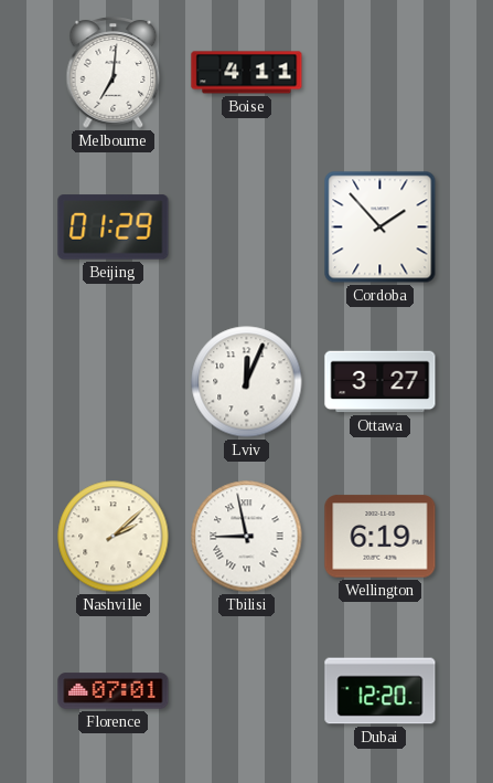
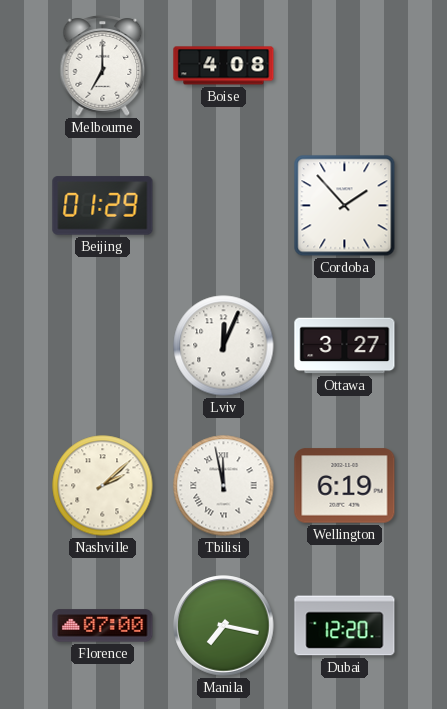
Melbourne: 7:01 -> 7:00 (103, 66)
Boise: 4:11 -> 4:08 (224, 66)
Tbilisi: 8:58 -> 11:58 (224, 486)
Florence: 07:01 -> 07:00 (103, 626)
Manila: none -> 7:17 (224, 626)
